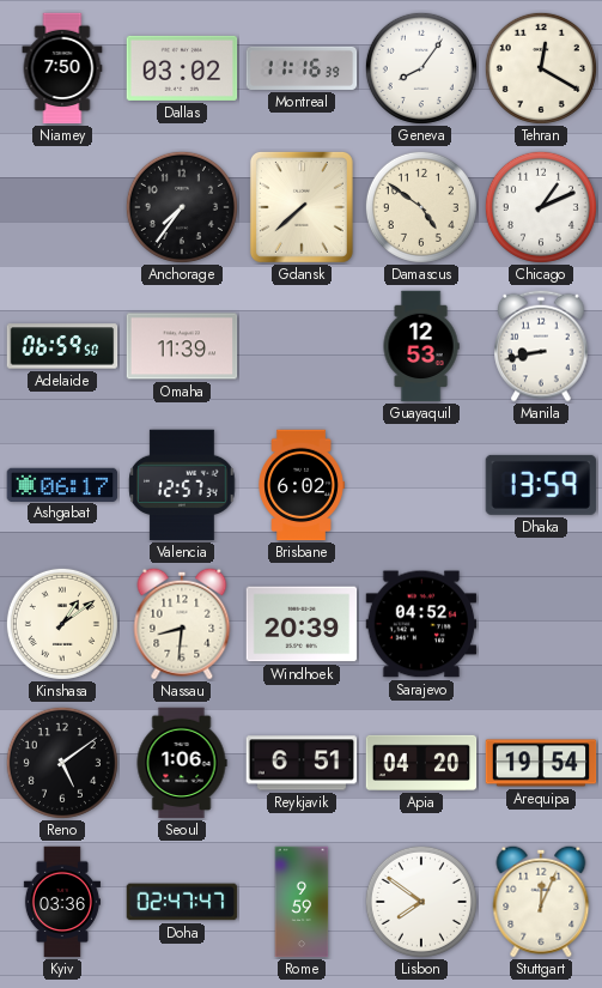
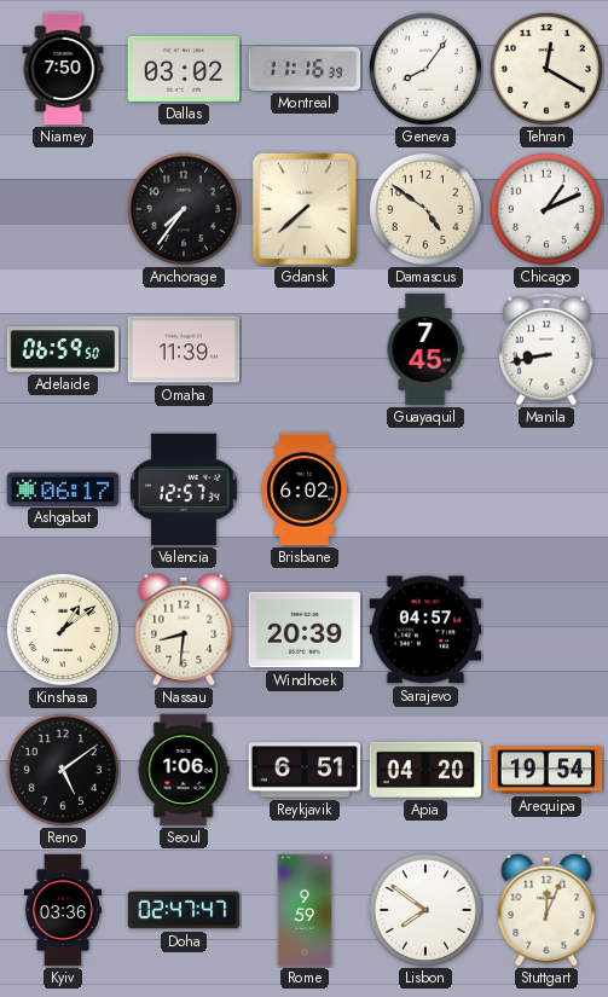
Guayaquil: 12:53 -> 7:45 (425, 349)
Dhaka: 13:59 -> none (541, 485)
Sarajevo: 04:52 -> 04:57 (425, 630)
